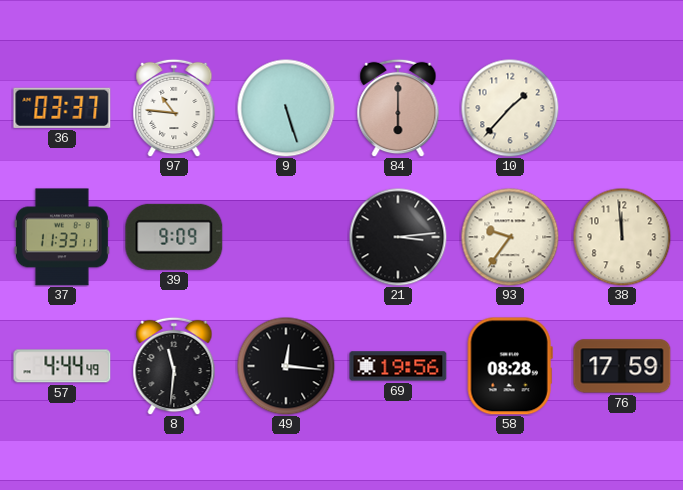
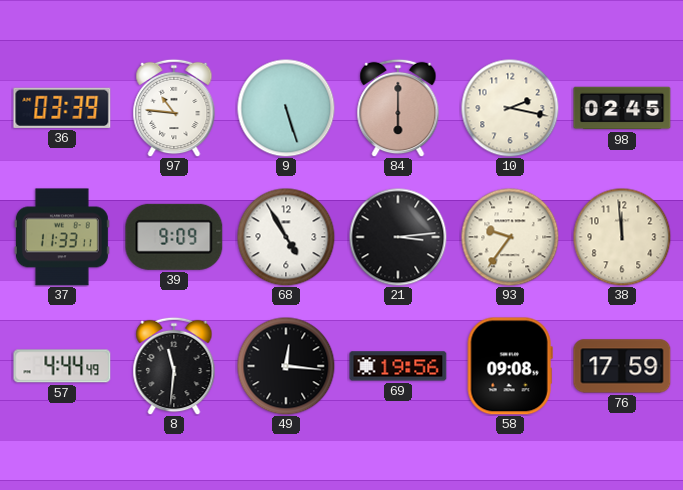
36: 03:37 -> 03:39 (62, 108)
10: 1:37 -> 2:17 (510, 108)
98: none -> 02:45 (622, 108)
68: none -> 4:55 (286, 237)
58: 08:28 -> 09:08 (510, 366)
